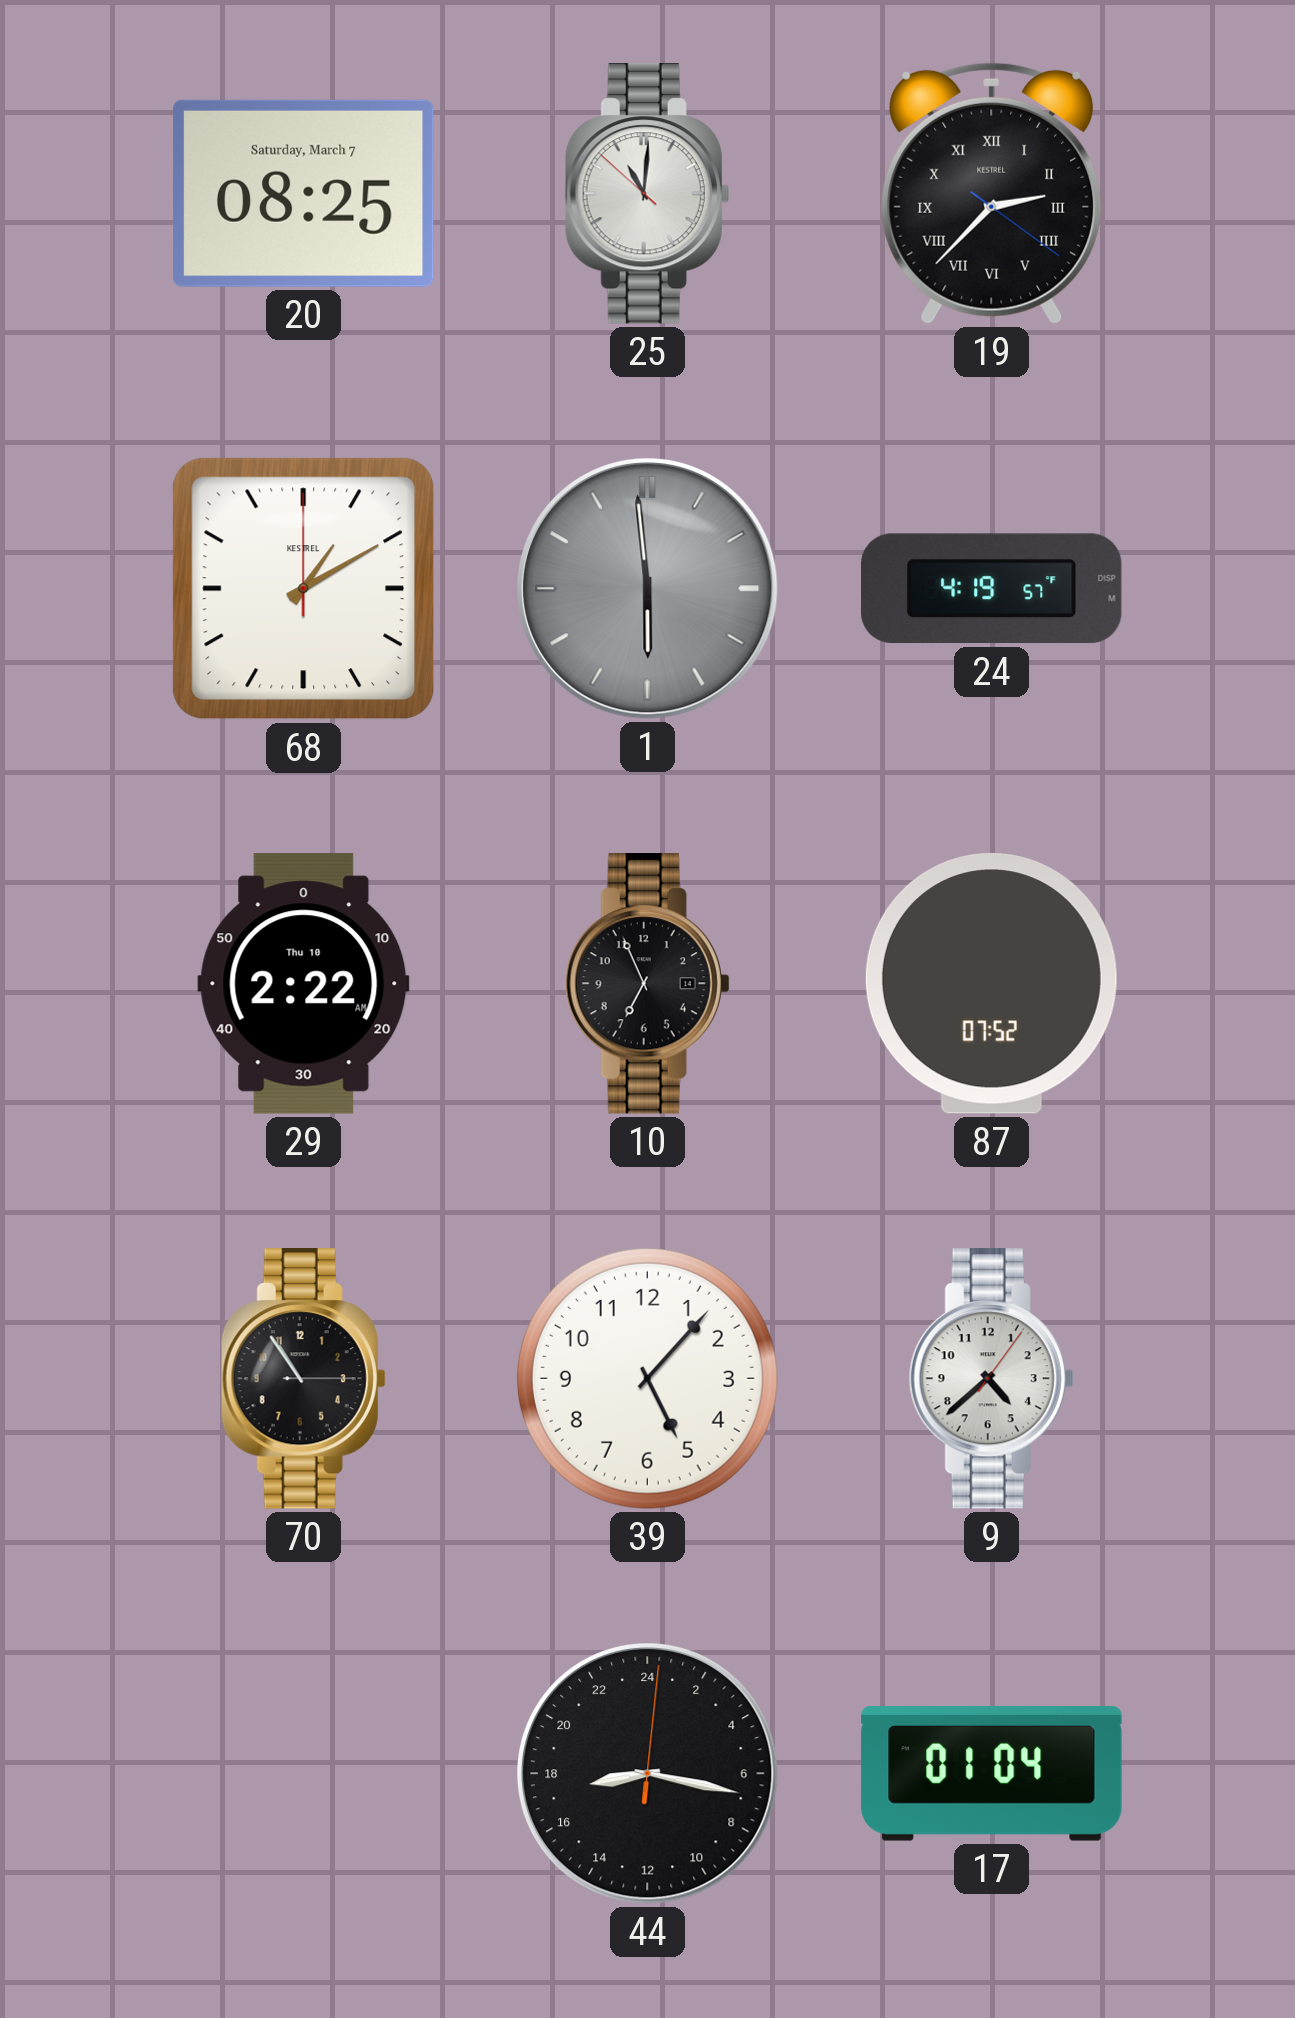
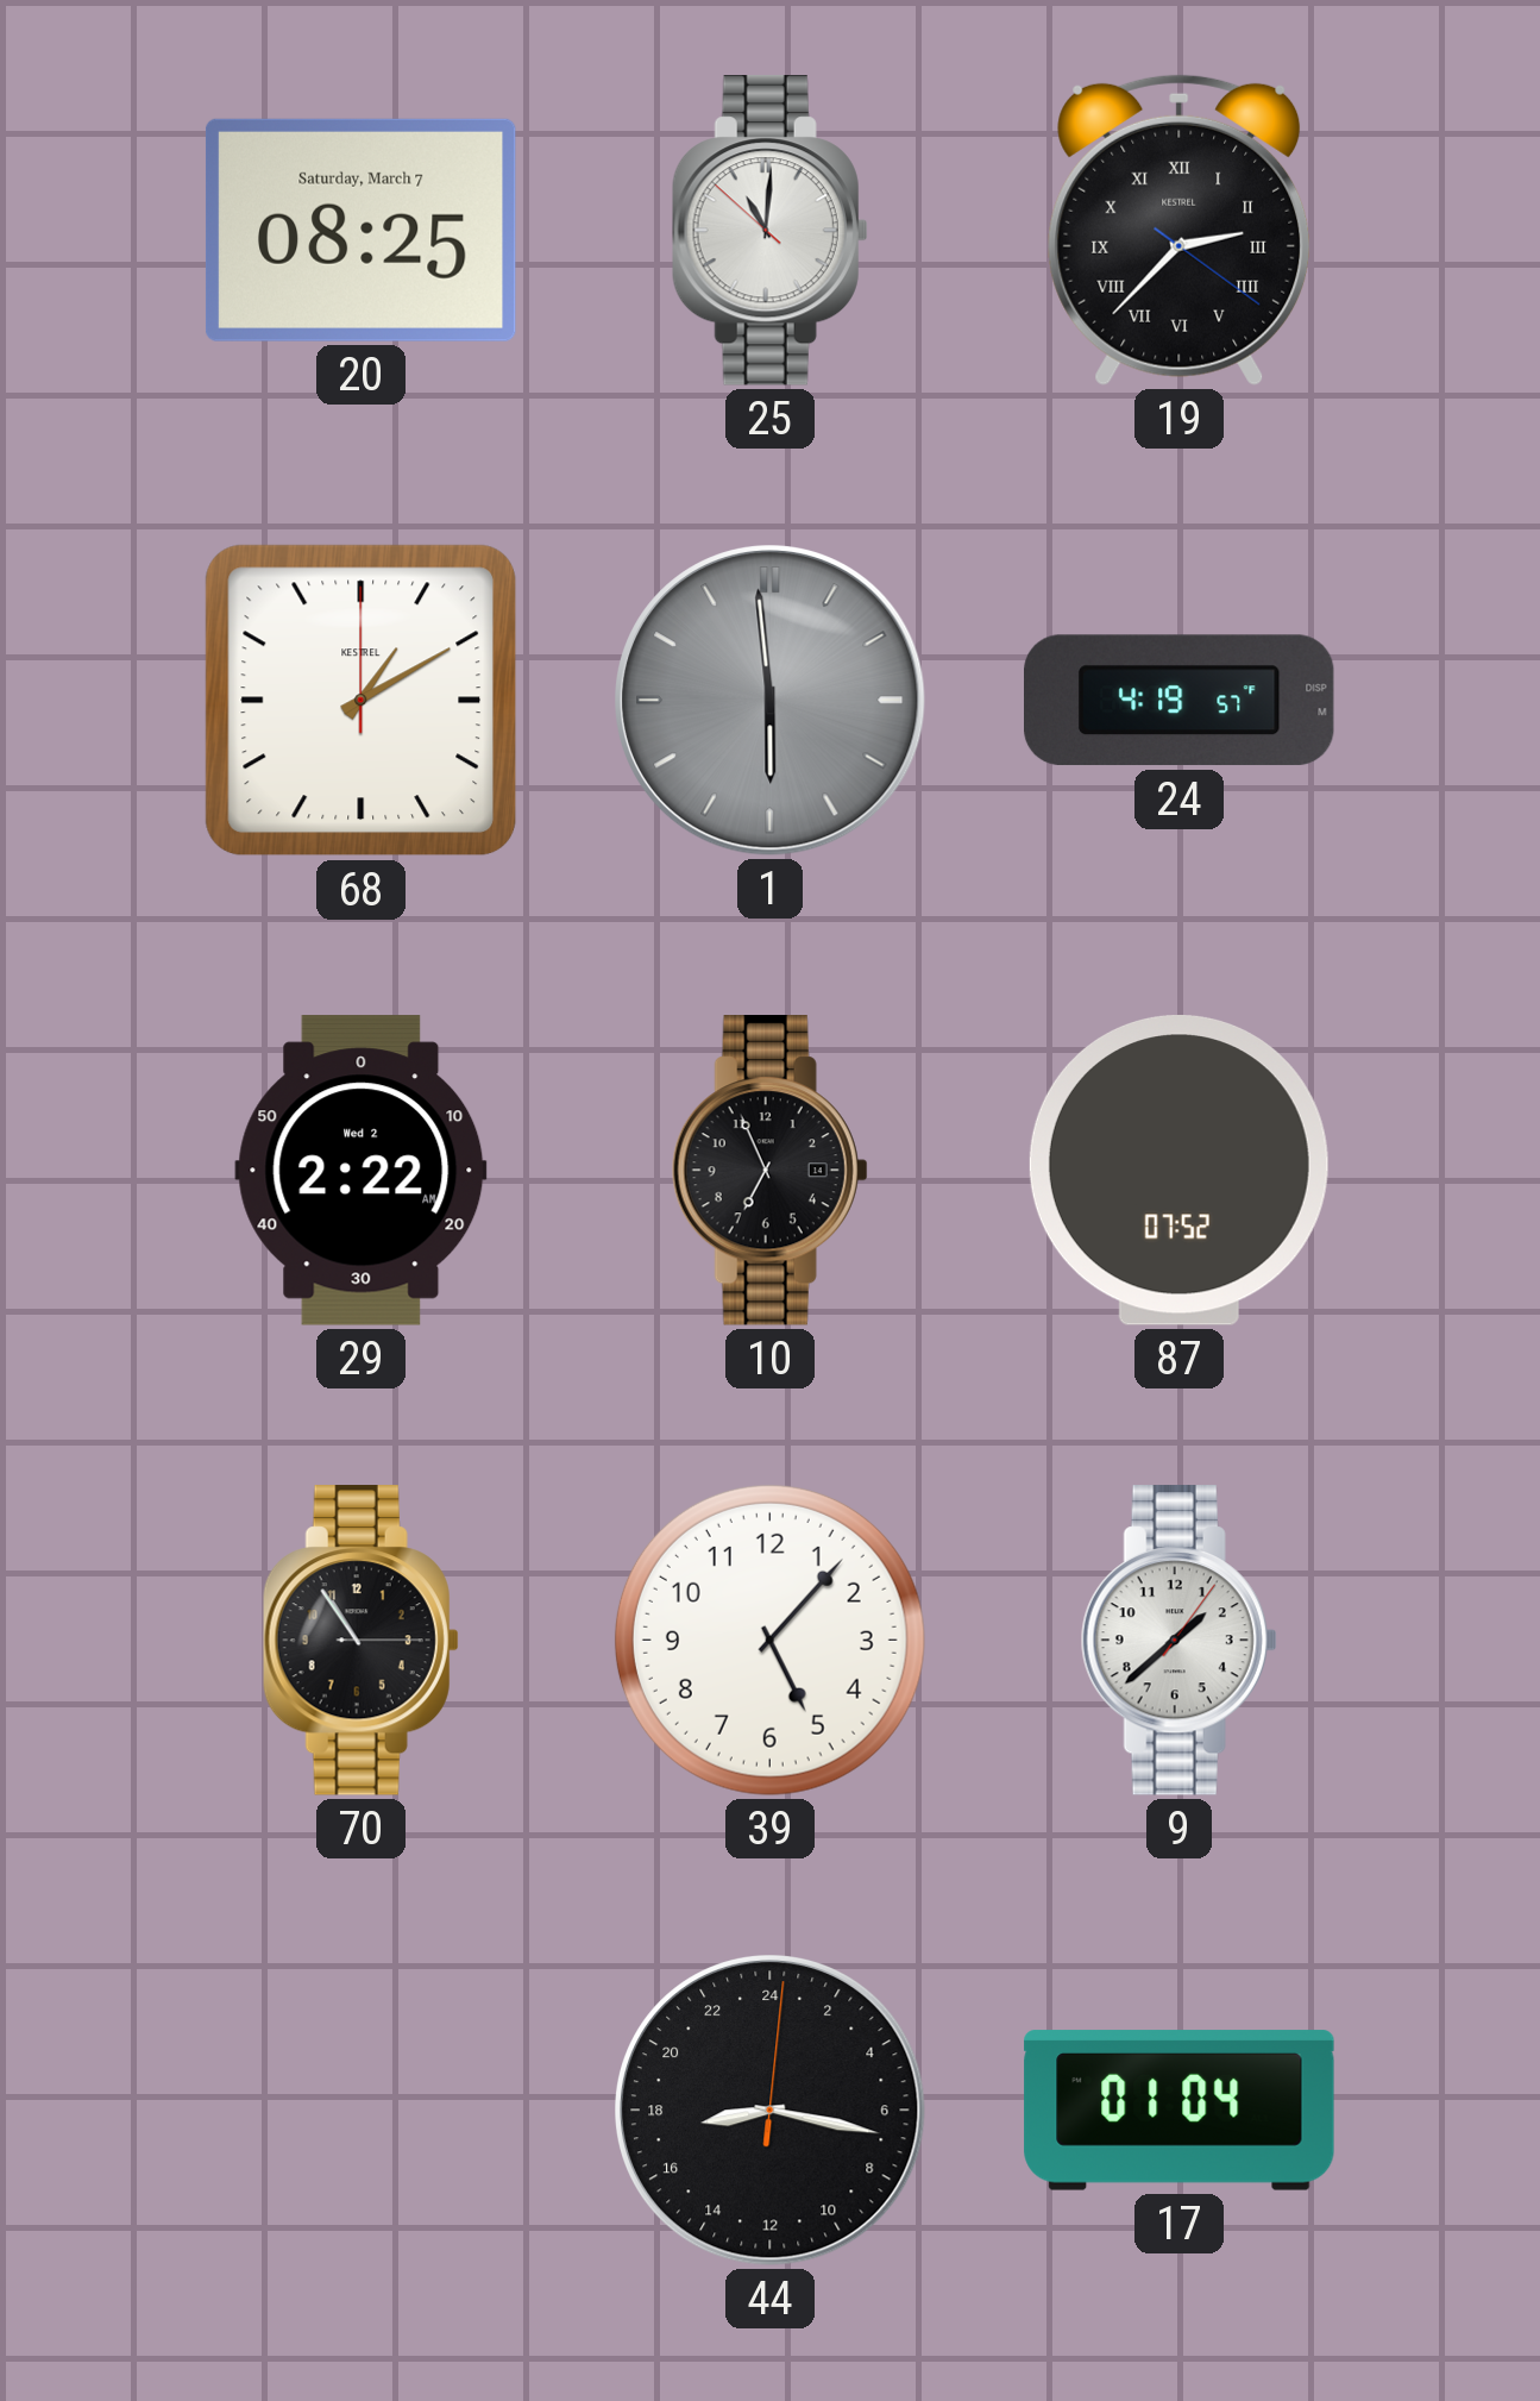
29 date: Thu 10 -> Wed 2 (362, 1171)
9: 4:38 -> 1:38 (1178, 1641)
